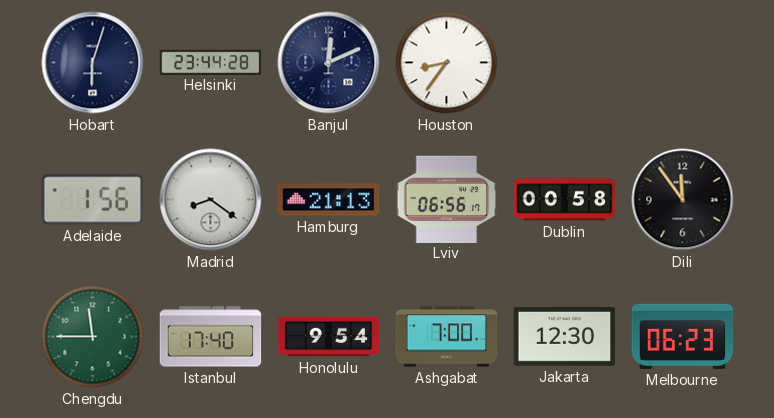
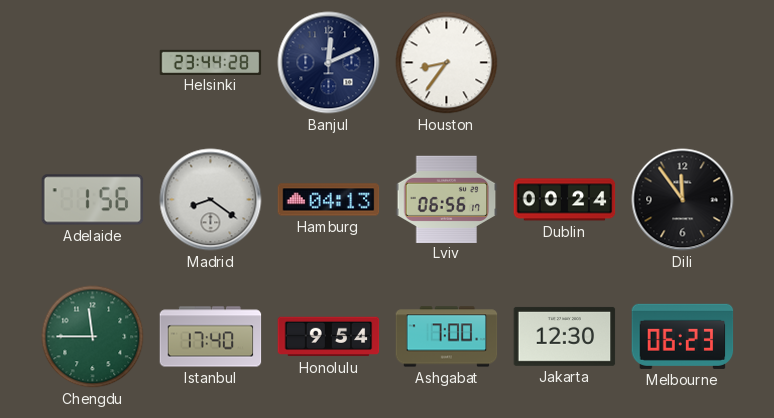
Hobart: 6:03 -> none (93, 63)
Hamburg: 21:13 -> 04:13 (329, 200)
Dublin: 00:58 -> 00:24 (565, 200)
